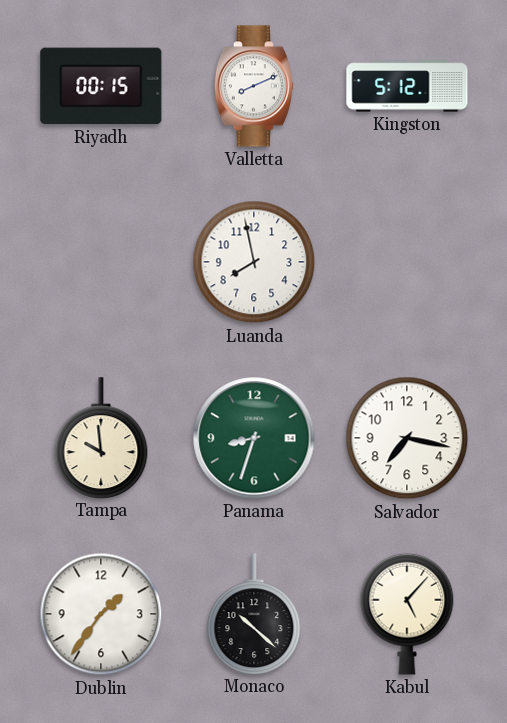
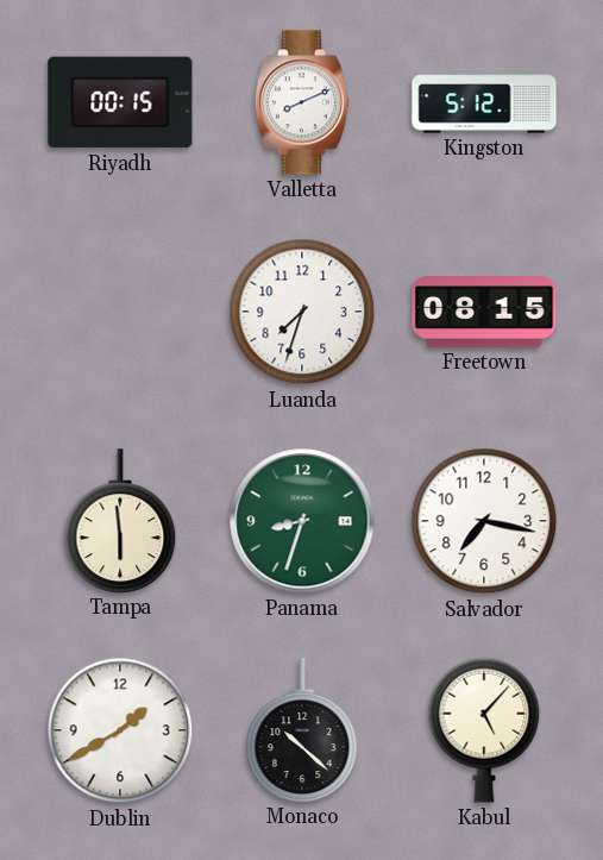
Luanda: 7:58 -> 7:33 (302, 312)
Freetown: none -> 08:15 (484, 312)
Tampa: 9:59 -> 5:59 (120, 521)
Dublin: 1:36 -> 1:40 (120, 730)
